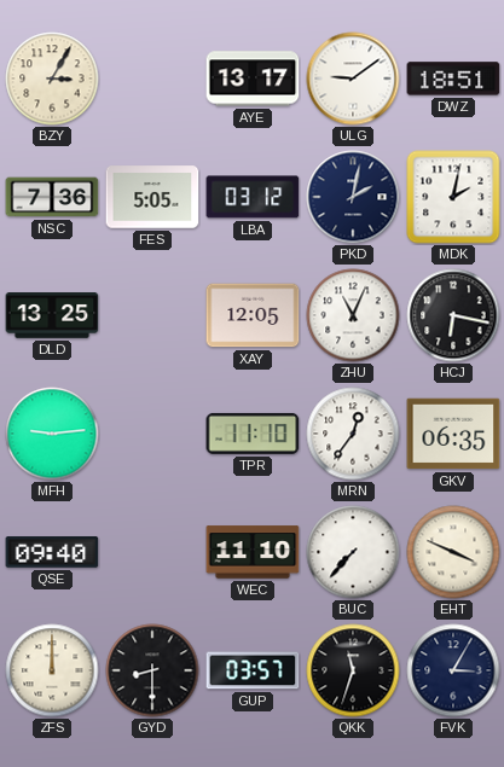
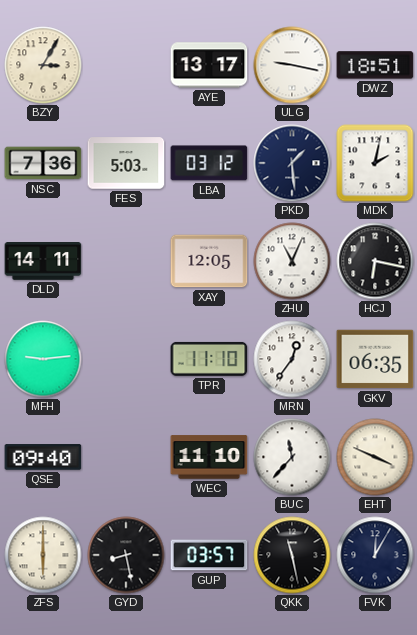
ULG: 9:09 -> 9:17 (292, 65)
FES: 5:05 -> 5:03 (126, 163)
PKD: 2:02 -> 1:29 (292, 163)
DLD: 13:25 -> 14:11 (43, 261)
BUC: 7:37 -> 11:37 (292, 457)
ZFS: 12:00 -> 6:00 (43, 555)
GYD: 8:30 -> 8:28 (126, 555)
QKK: 11:33 -> 11:28 (292, 555)
FVK: 3:05 -> 12:05 (375, 555)
